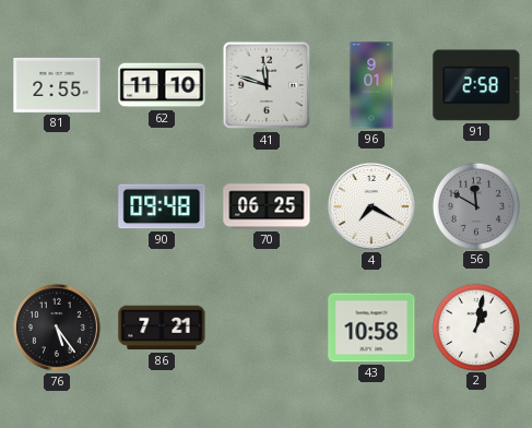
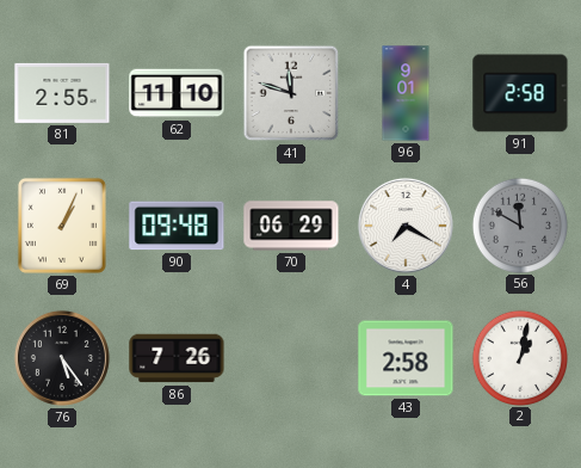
69: none -> 1:04 (62, 226)
70: 06:25 -> 06:29 (291, 226)
86: 7:21 -> 7:26 (177, 358)
43: 10:58 -> 2:58 (406, 358)
